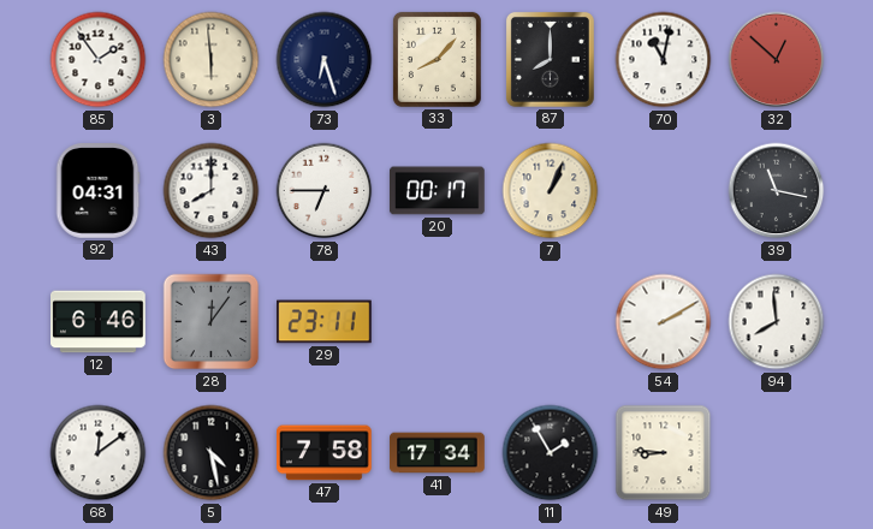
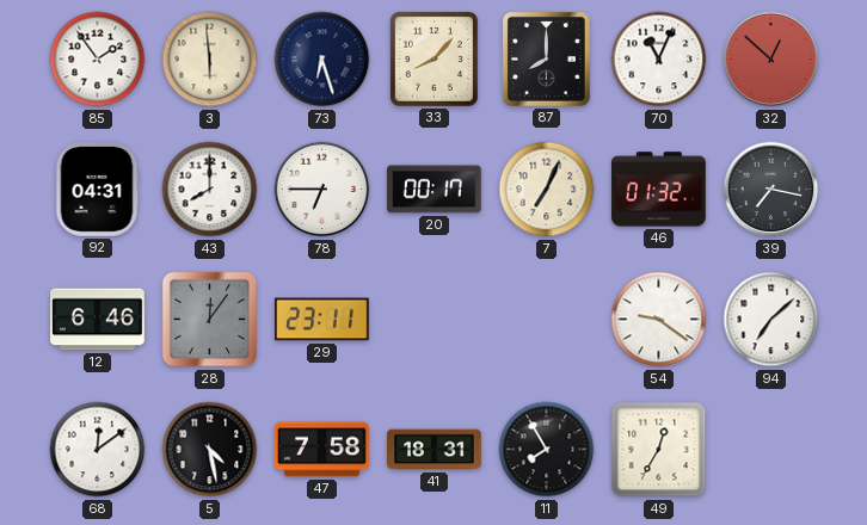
70: 11:02 -> 11:04 (659, 60)
7: 1:04 -> 7:04 (547, 190)
46: none -> 01:32 (659, 190)
39: 11:17 -> 7:17 (771, 190)
54: 2:10 -> 9:21 (659, 320)
94: 7:59 -> 7:08 (771, 320)
41: 17:34 -> 18:31 (435, 450)
11: 1:55 -> 7:55 (547, 450)
49: 8:46 -> 12:35 (659, 450)
